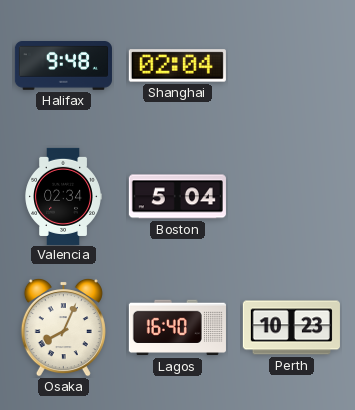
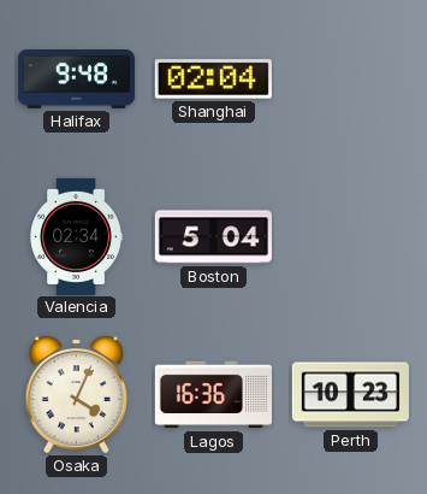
Osaka: 8:04 -> 4:04 (76, 394)
Lagos: 16:40 -> 16:36 (213, 395)
